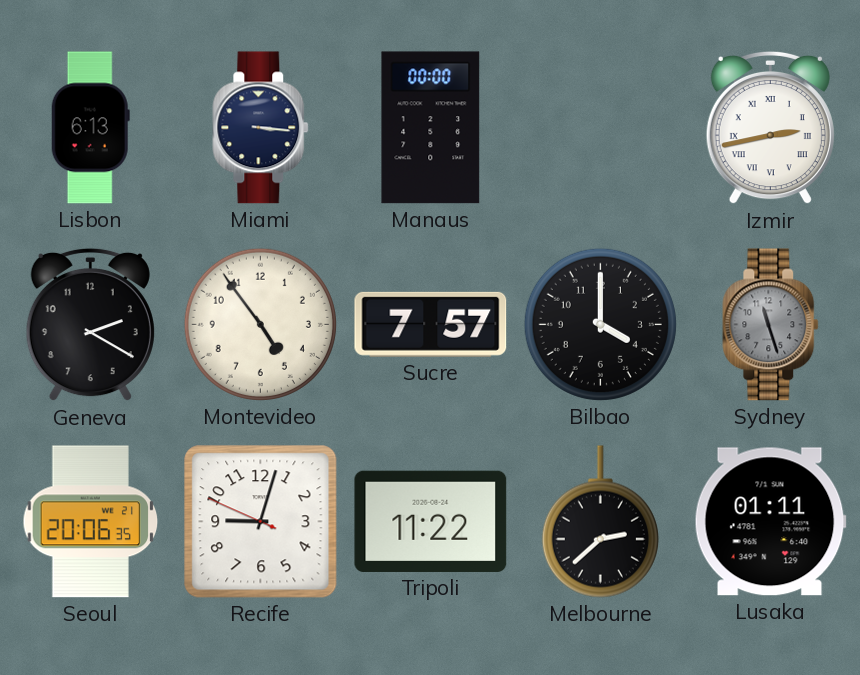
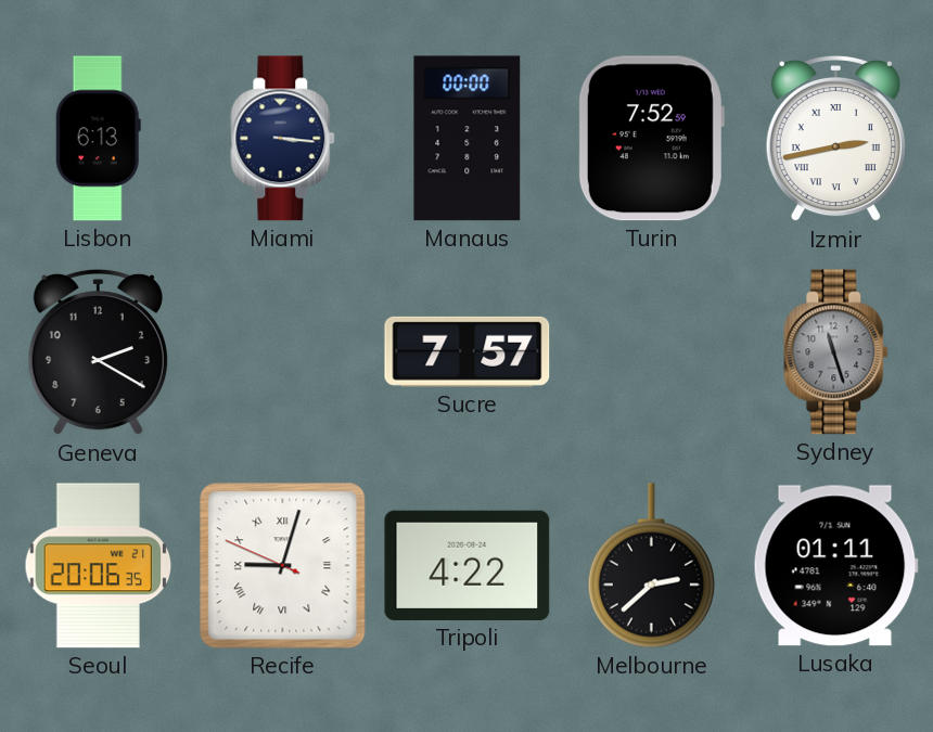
Turin: none -> 7:52 (651, 139)
Montevideo: 4:53 -> none (260, 324)
Bilbao: 4:00 -> none (600, 324)
Recife numerals: Arabic -> Roman (283, 566)
Tripoli: 11:22 -> 4:22 (468, 565)
